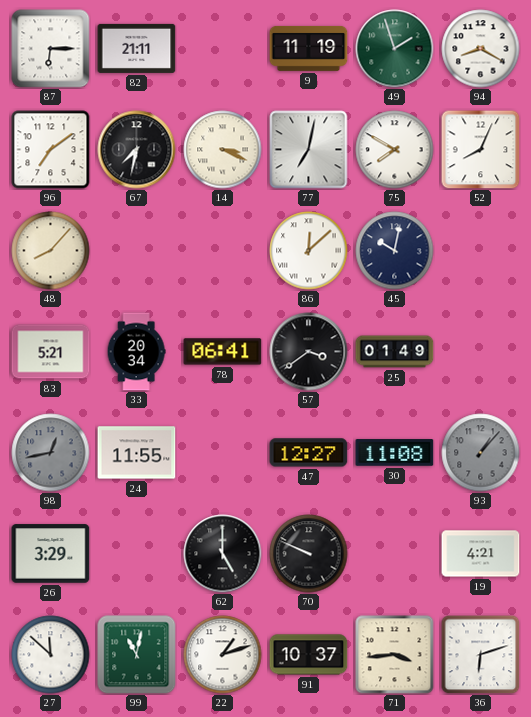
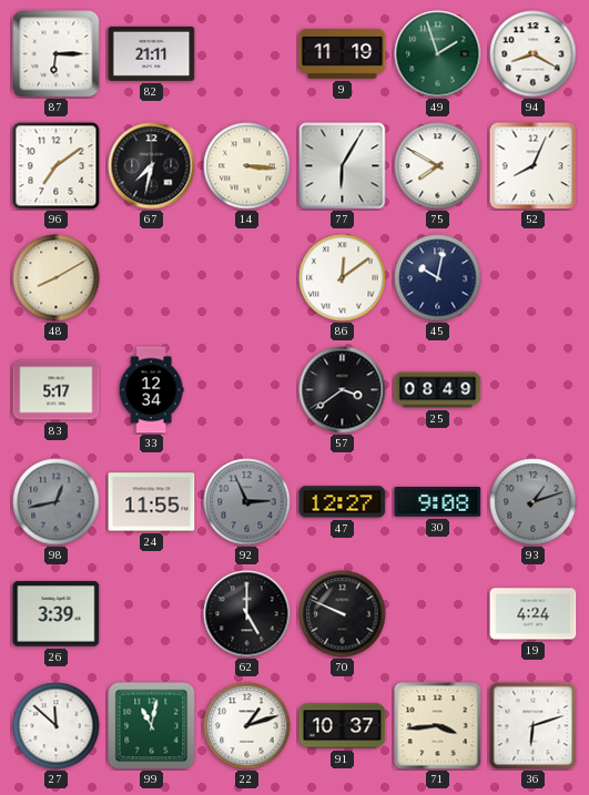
14: 3:19 -> 3:16 (247, 166)
77: 7:02 -> 6:05 (343, 166)
48: 8:07 -> 8:10 (57, 278)
86: 12:08 -> 12:09 (343, 278)
83: 5:21 -> 5:17 (57, 390)
33: 20:34 -> 12:34 (151, 390)
78: 06:41 -> none (223, 352)
25: 01:49 -> 08:49 (438, 390)
92: none -> 2:56 (247, 502)
30: 11:08 -> 9:08 (438, 502)
93: 1:07 -> 1:12 (534, 502)
26: 3:29 -> 3:39 (57, 614)
19: 4:21 -> 4:24 (534, 614)
